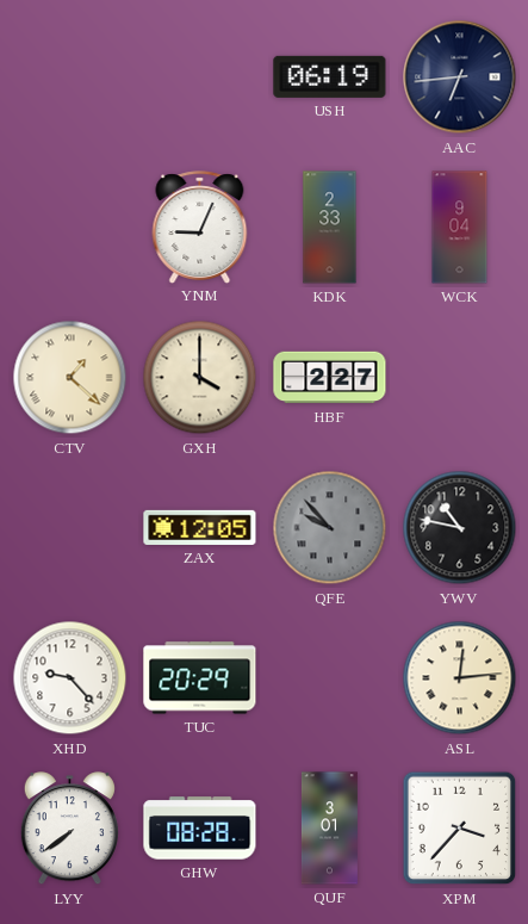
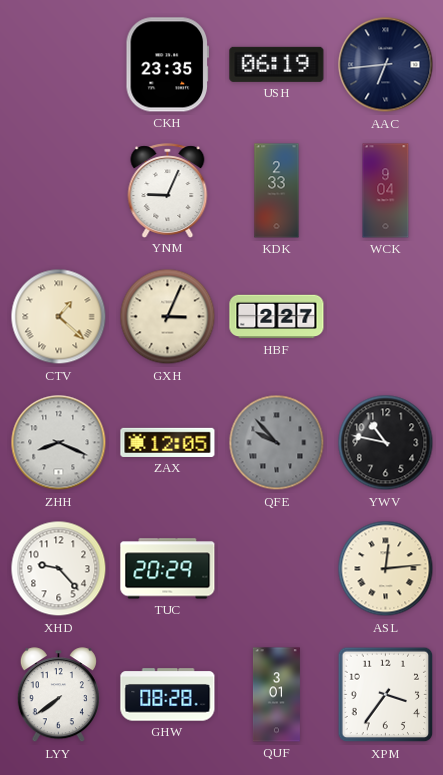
CKH: none -> 23:35 (167, 65)
GXH: 4:00 -> 3:04 (168, 317)
ZHH: none -> 8:19 (59, 443)
XPM: 3:37 -> 3:36 (386, 695)
